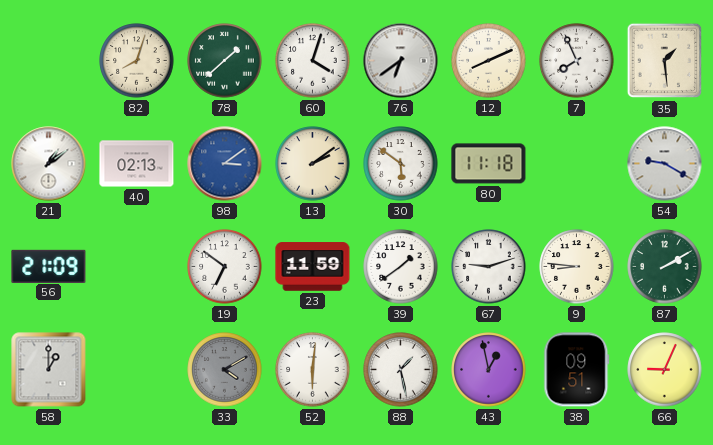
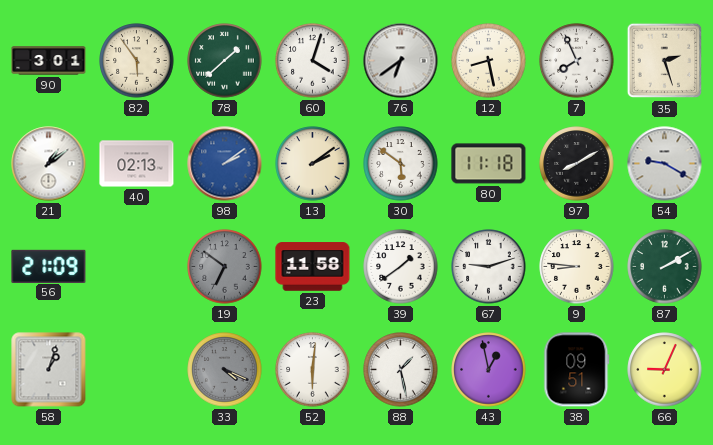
90: none -> 3:01 (49, 61)
82: 8:03 -> 5:54 (137, 61)
12: 8:11 -> 8:28 (489, 61)
35: 1:29 -> 2:27 (665, 61)
98: 3:09 -> 2:09 (225, 164)
97: none -> 8:10 (577, 164)
19 dial: white -> grey (225, 267)
23: 11:59 -> 11:58 (313, 267)
58: 1:00 -> 1:03 (49, 370)
33: 4:10 -> 4:19 (225, 370)
